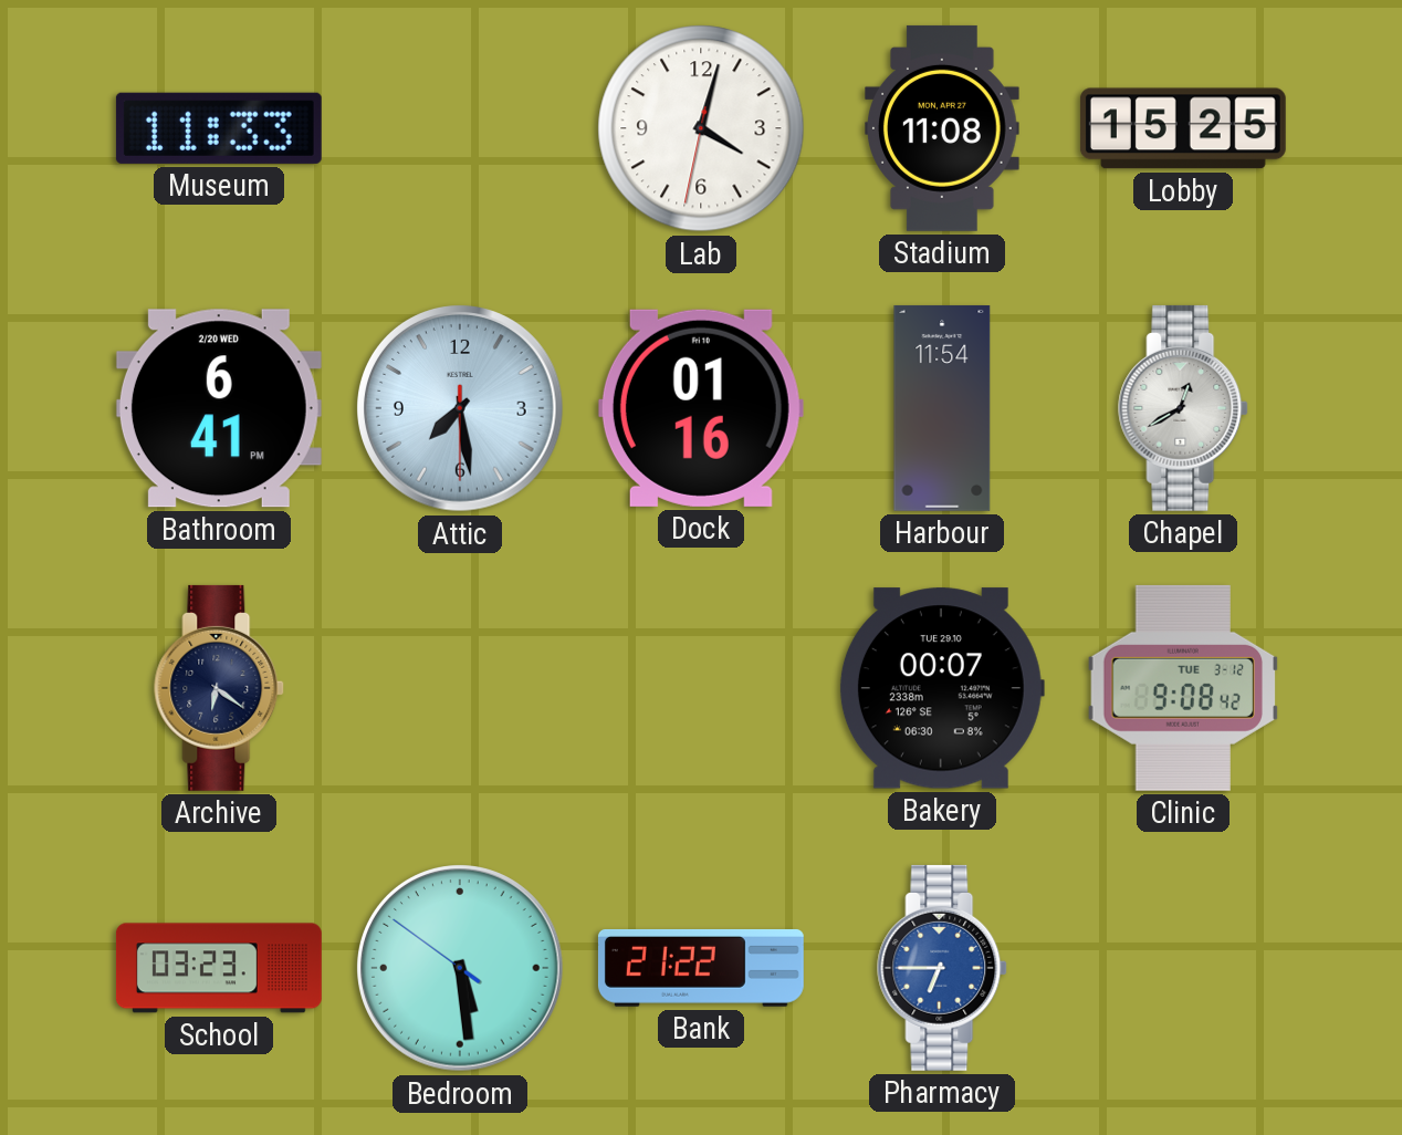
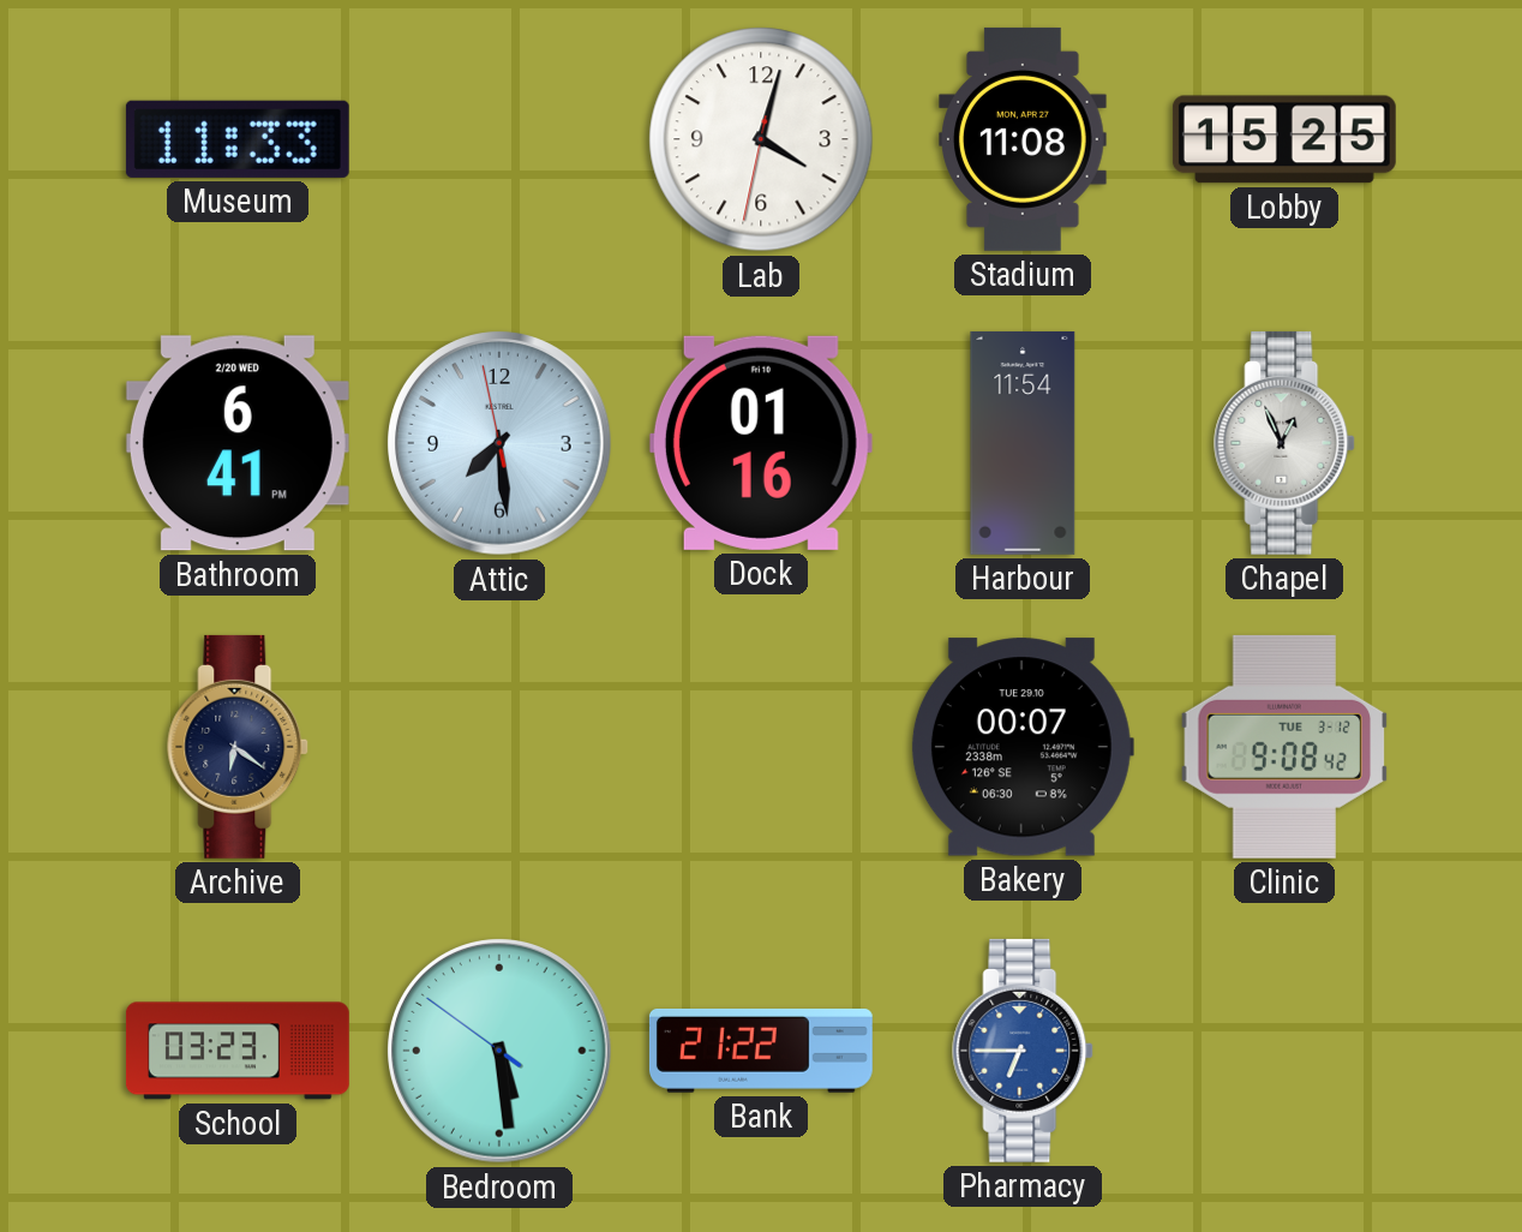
Attic: 7:28:30 -> 7:28:58 (499, 443)
Chapel: 12:40 -> 12:56 (1286, 443)
